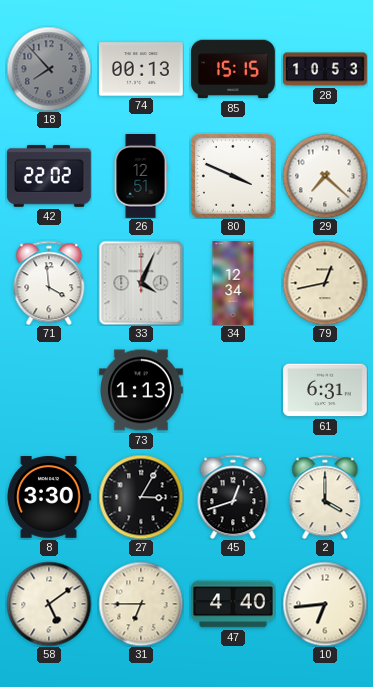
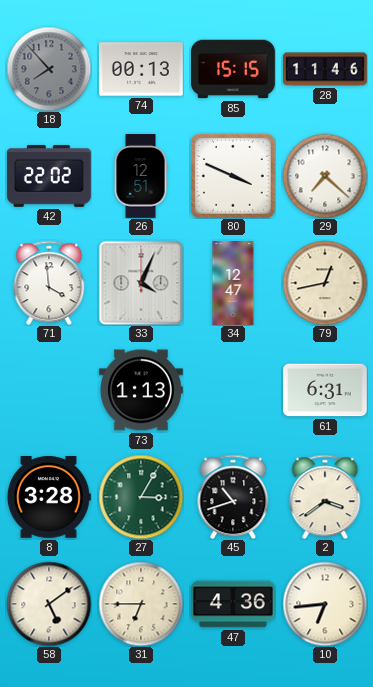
28: 10:53 -> 11:46 (326, 69)
34: 12:34 -> 12:47 (233, 283)
8: 3:30 -> 3:28 (49, 497)
27 dial: black -> green (141, 497)
45: 12:42 -> 10:42 (233, 497)
2: 4:00 -> 3:39 (325, 497)
47: 4:40 -> 4:36 (234, 604)
